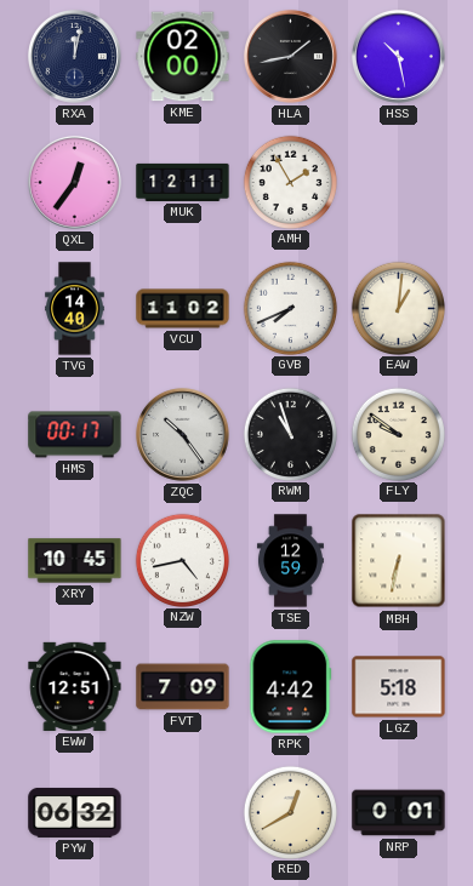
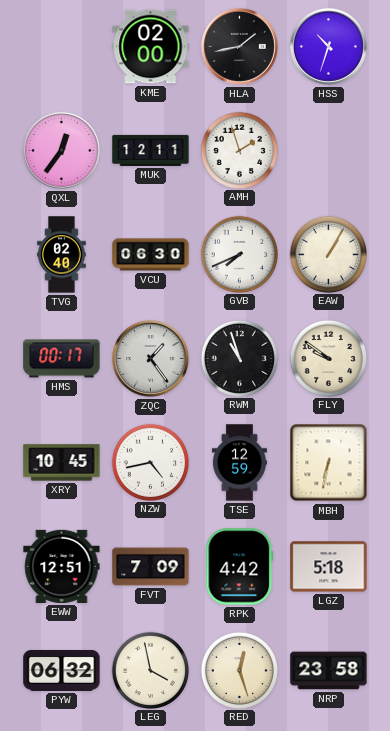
RXA: 12:02 -> none (74, 56)
HSS: 10:28 -> 10:33 (328, 46)
AMH: 1:55 -> 1:57 (239, 150)
TVG: 14:40 -> 02:40 (62, 255)
VCU: 11:02 -> 06:30 (151, 255)
EAW: 1:01 -> 1:05 (328, 254)
ZQC: 10:24 -> 1:24 (150, 358)
LEG: none -> 3:58 (150, 670)
RED: 12:40 -> 12:27 (239, 670)
NRP: 0:01 -> 23:58 (329, 671)
